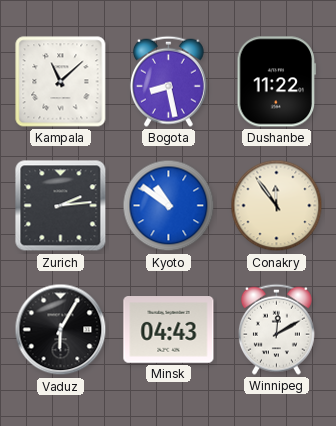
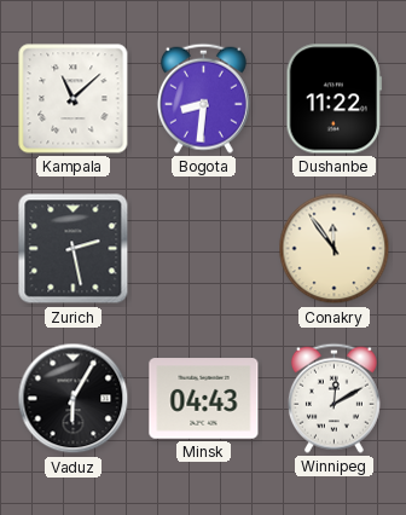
Bogota: 8:28 -> 8:31 (203, 98)
Zurich: 2:14 -> 2:28 (74, 249)
Kyoto: 10:51 -> none (169, 206)
